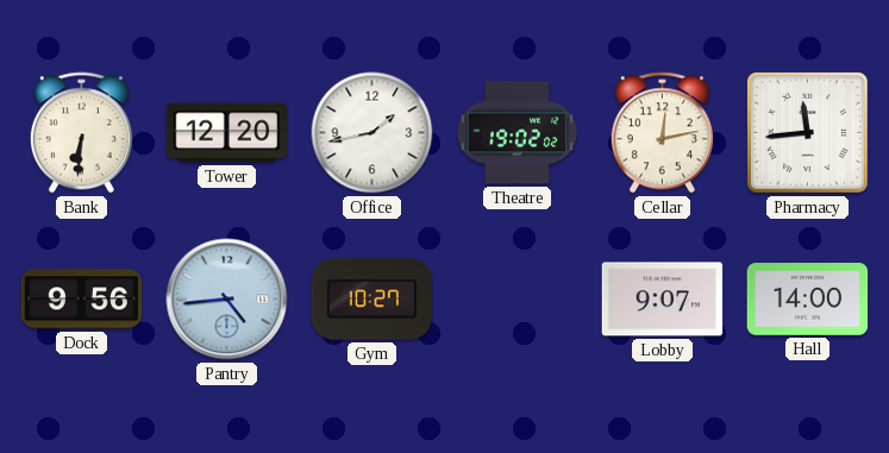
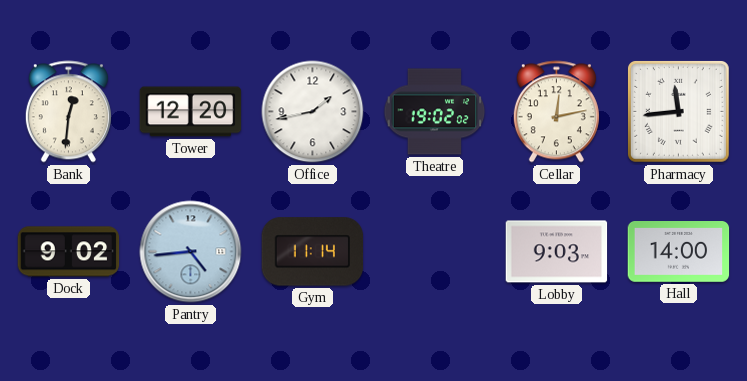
Bank: 6:31 -> 12:31 (68, 112)
Dock: 9:56 -> 9:02 (69, 252)
Gym: 10:27 -> 11:14 (313, 252)
Lobby: 9:07 -> 9:03 (557, 252)
